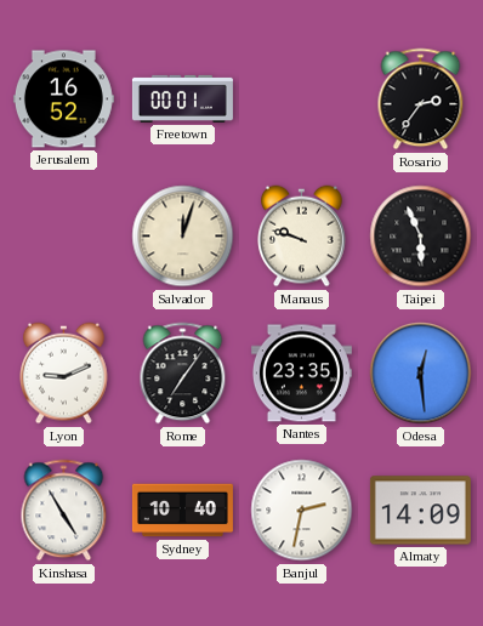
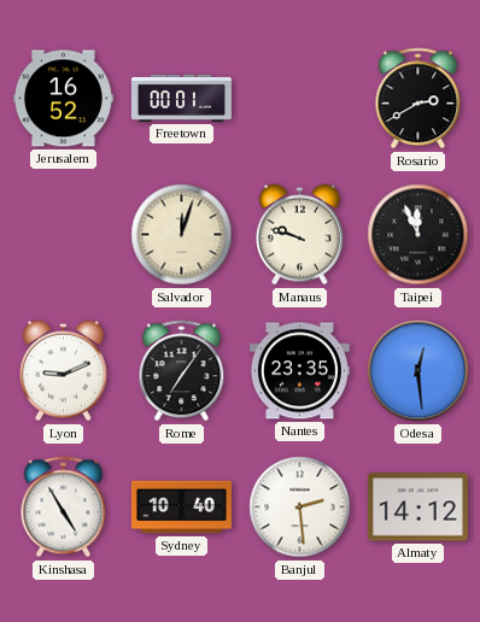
Rosario: 2:36 -> 2:40 (418, 99)
Taipei: 5:56 -> 11:56 (418, 235)
Banjul: 2:32 -> 2:29 (300, 507)
Almaty: 14:09 -> 14:12 (417, 507)
